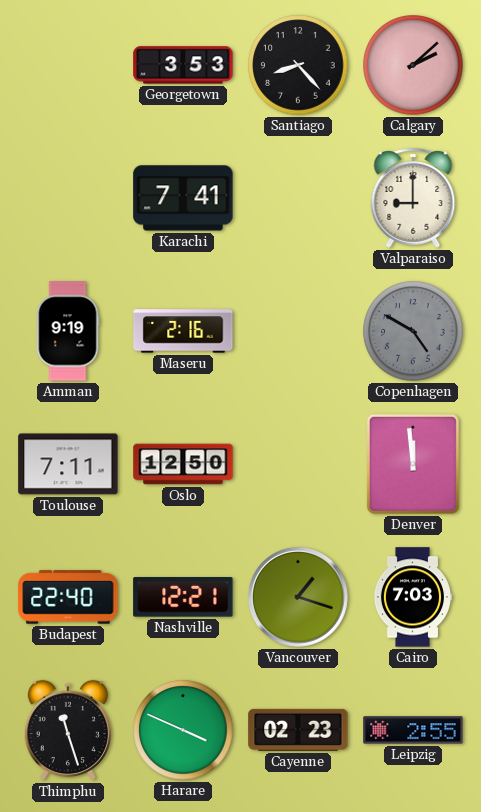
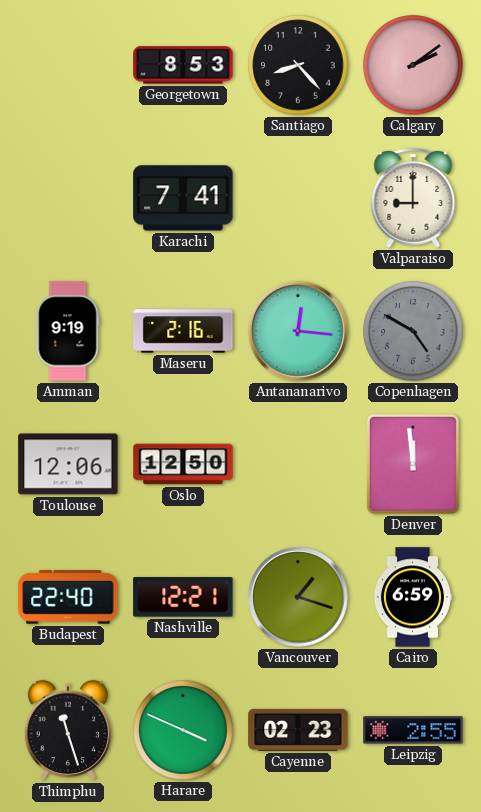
Georgetown: 3:53 -> 8:53 (183, 65)
Calgary: 2:08 -> 2:09 (413, 65)
Antananarivo: none -> 12:16 (298, 331)
Toulouse: 7:11 -> 12:06 (68, 464)
Cairo: 7:03 -> 6:59 (412, 597)
